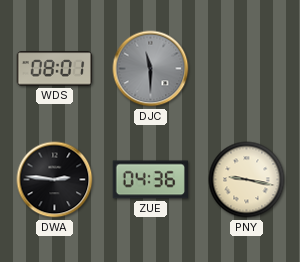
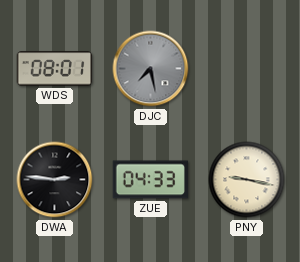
DJC: 11:30 -> 7:28 (151, 69)
ZUE: 04:36 -> 04:33 (150, 180)
